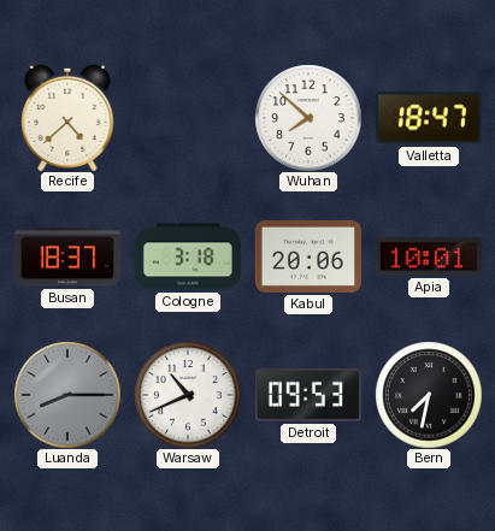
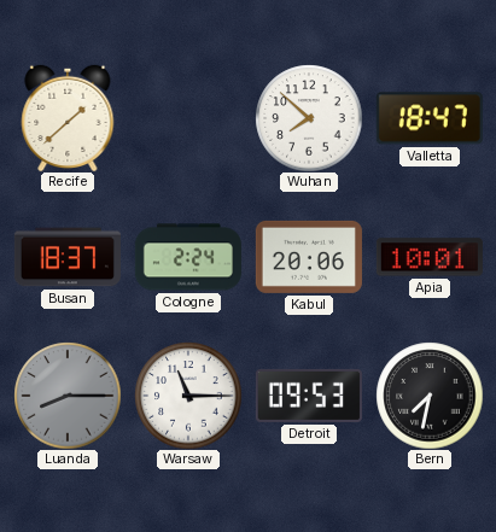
Recife: 4:38 -> 1:38 (68, 118)
Cologne: 3:18 -> 2:24 (188, 257)
Warsaw: 10:41 -> 11:15 (188, 396)
